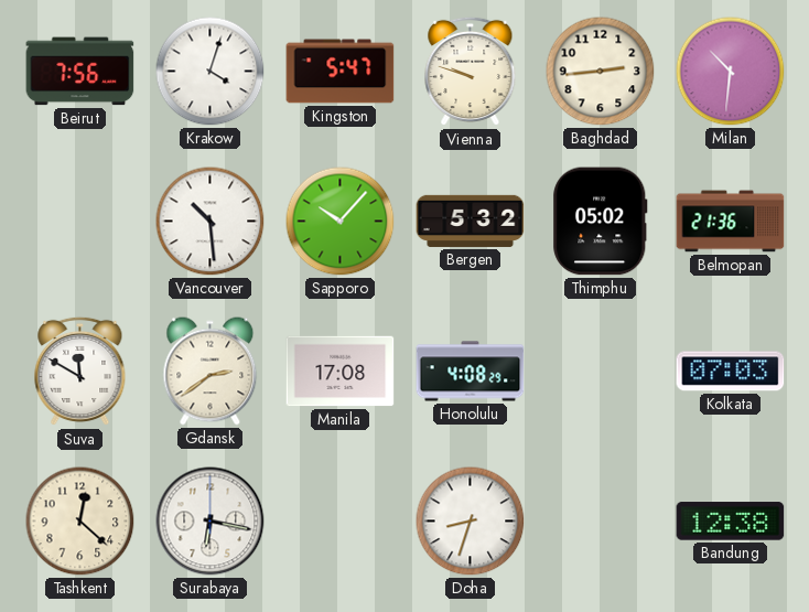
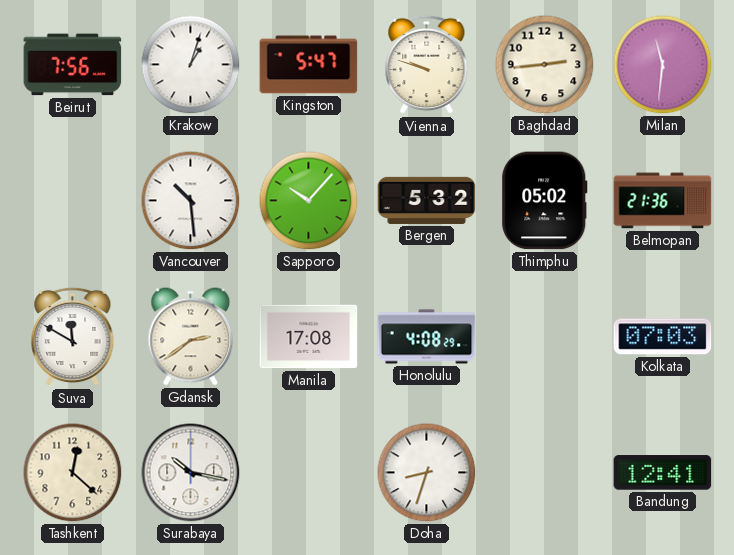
Krakow: 4:03 -> 1:03 (191, 65)
Milan: 10:31 -> 11:31 (663, 65)
Surabaya: 6:17 -> 10:17 (191, 473)
Bandung: 12:38 -> 12:41 (663, 473)
